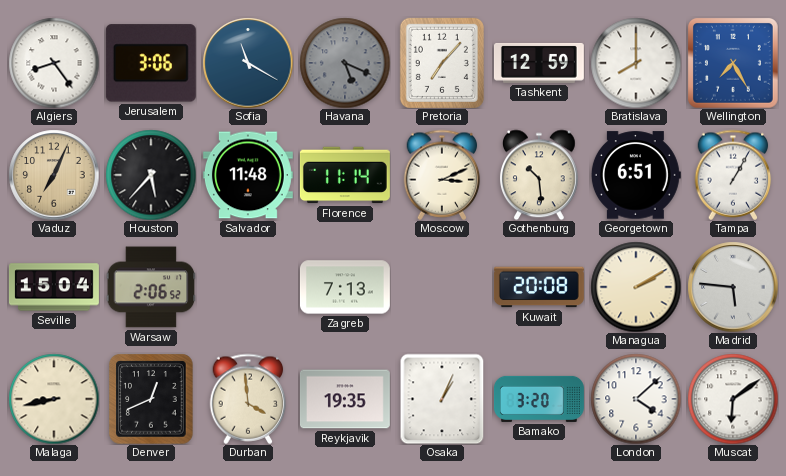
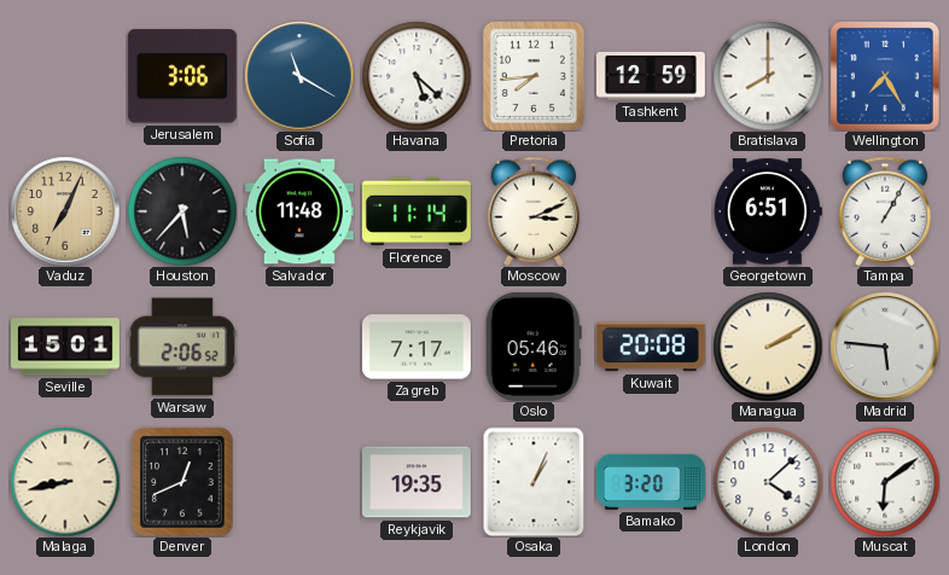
Algiers: 8:24 -> none (54, 63)
Havana: 5:19 -> 5:22 (417, 76)
Havana dial: grey -> white (417, 76)
Pretoria: 7:07 -> 7:44 (534, 76)
Gothenburg: 10:29 -> none (539, 175)
Seville: 15:04 -> 15:01 (65, 347)
Zagreb: 7:13 -> 7:17 (417, 347)
Oslo: none -> 05:46 (534, 347)
Durban: 3:59 -> none (248, 399)
